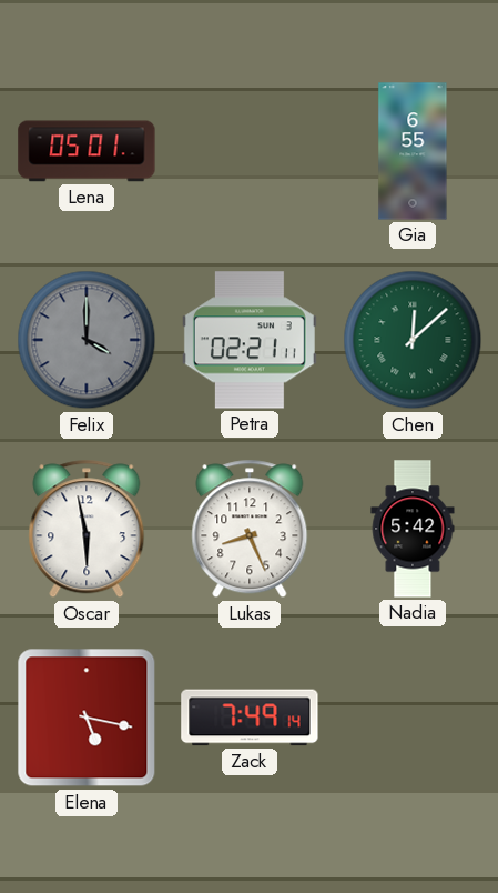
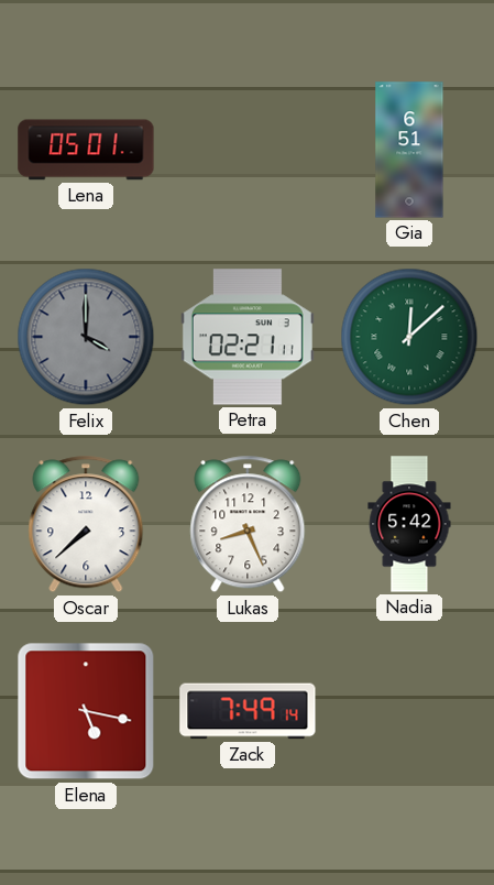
Gia: 6:55 -> 6:51 (409, 150)
Oscar: 5:58 -> 7:38 (86, 524)
